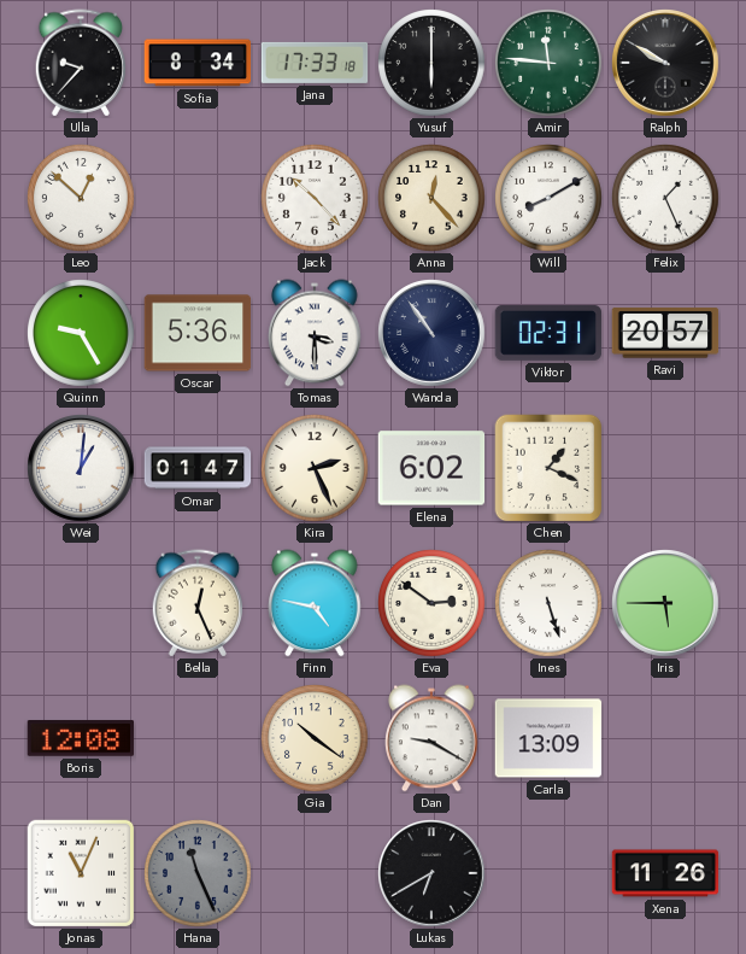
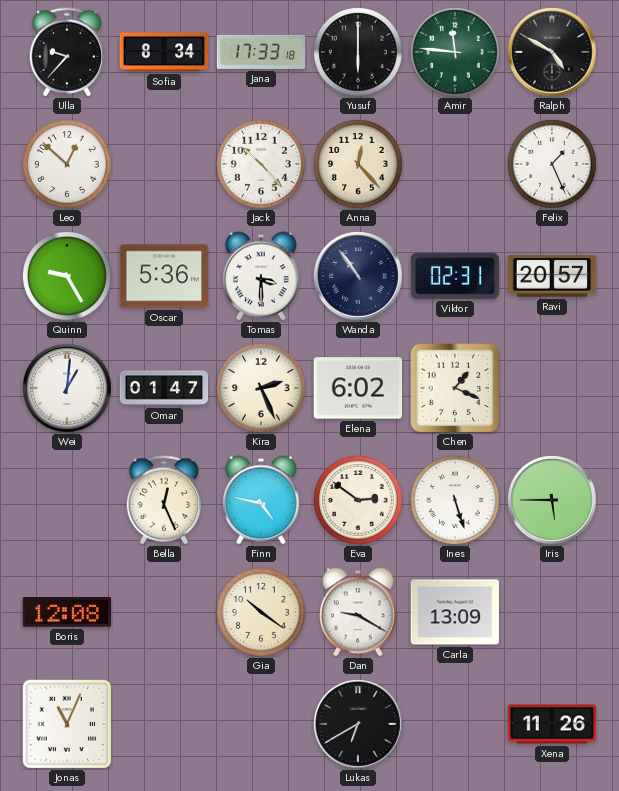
Ralph: 9:50 -> 4:50 (552, 52)
Will: 8:10 -> none (548, 198)
Hana: 11:26 -> none (198, 873)
